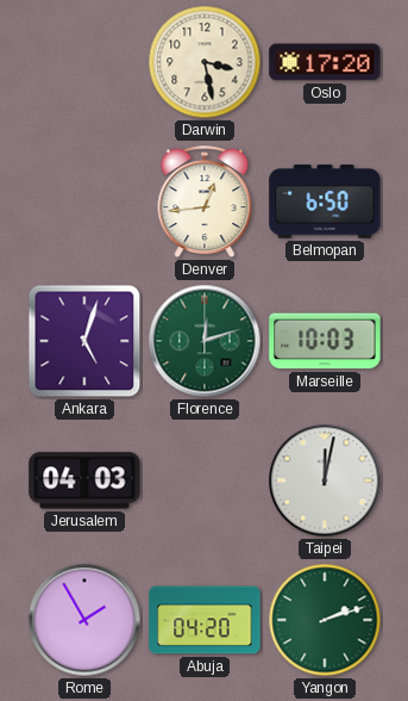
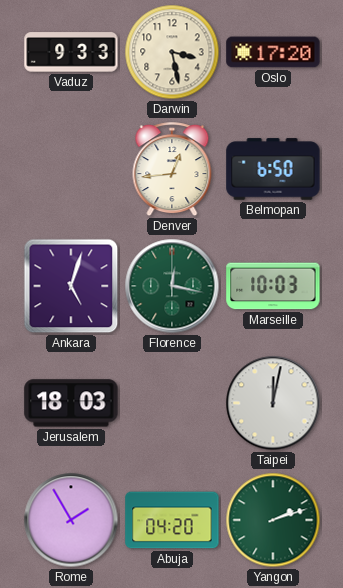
Vaduz: none -> 9:33 (71, 52)
Florence: 12:12 -> 12:17 (172, 286)
Jerusalem: 04:03 -> 18:03 (71, 403)
